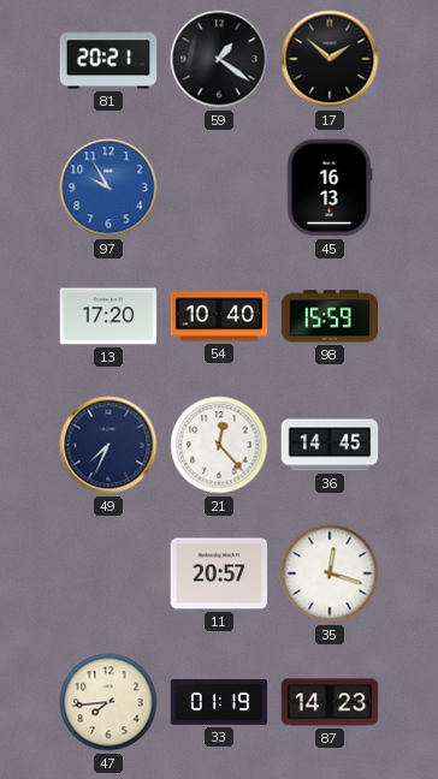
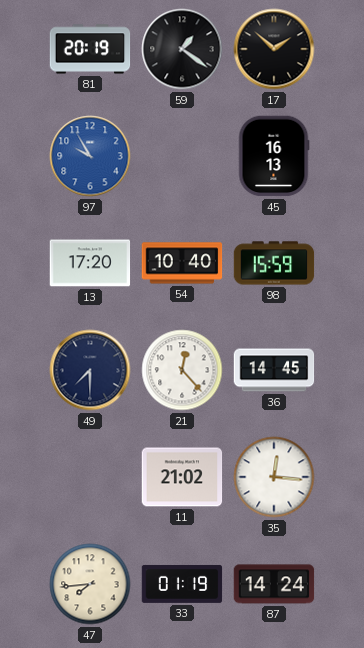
81: 20:21 -> 20:19 (90, 49)
49: 7:34 -> 7:30 (90, 370)
11: 20:57 -> 21:02 (182, 477)
35: 12:18 -> 12:16 (274, 477)
87: 14:23 -> 14:24 (274, 584)
